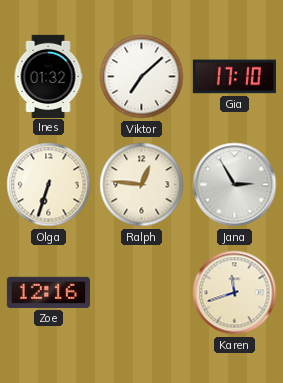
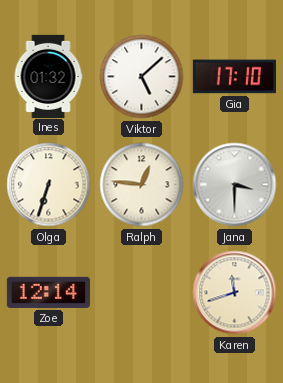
Viktor: 7:08 -> 5:08 (142, 77)
Jana: 2:55 -> 3:30 (235, 185)
Zoe: 12:16 -> 12:14 (48, 292)
